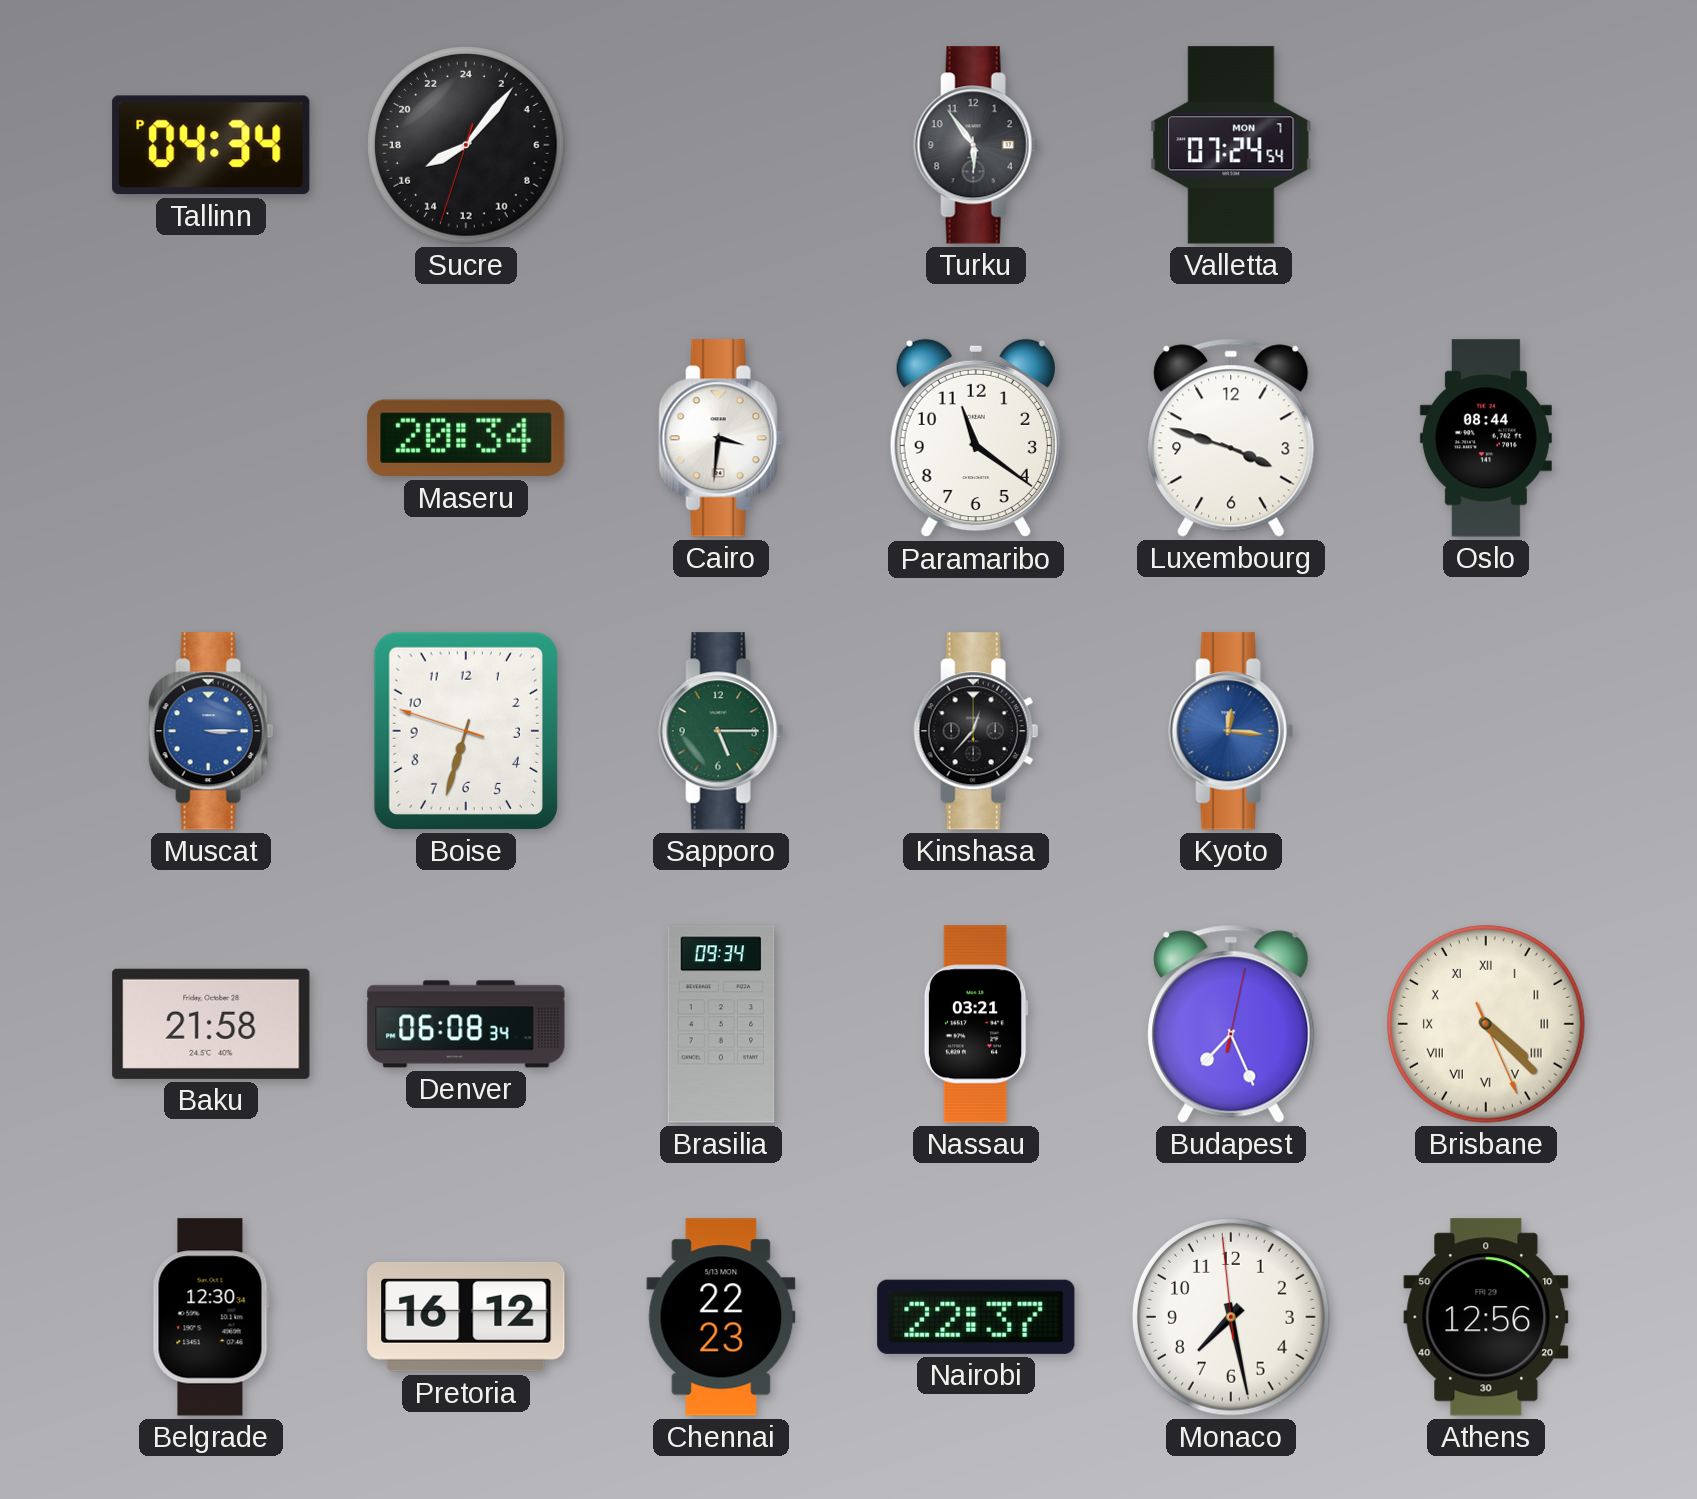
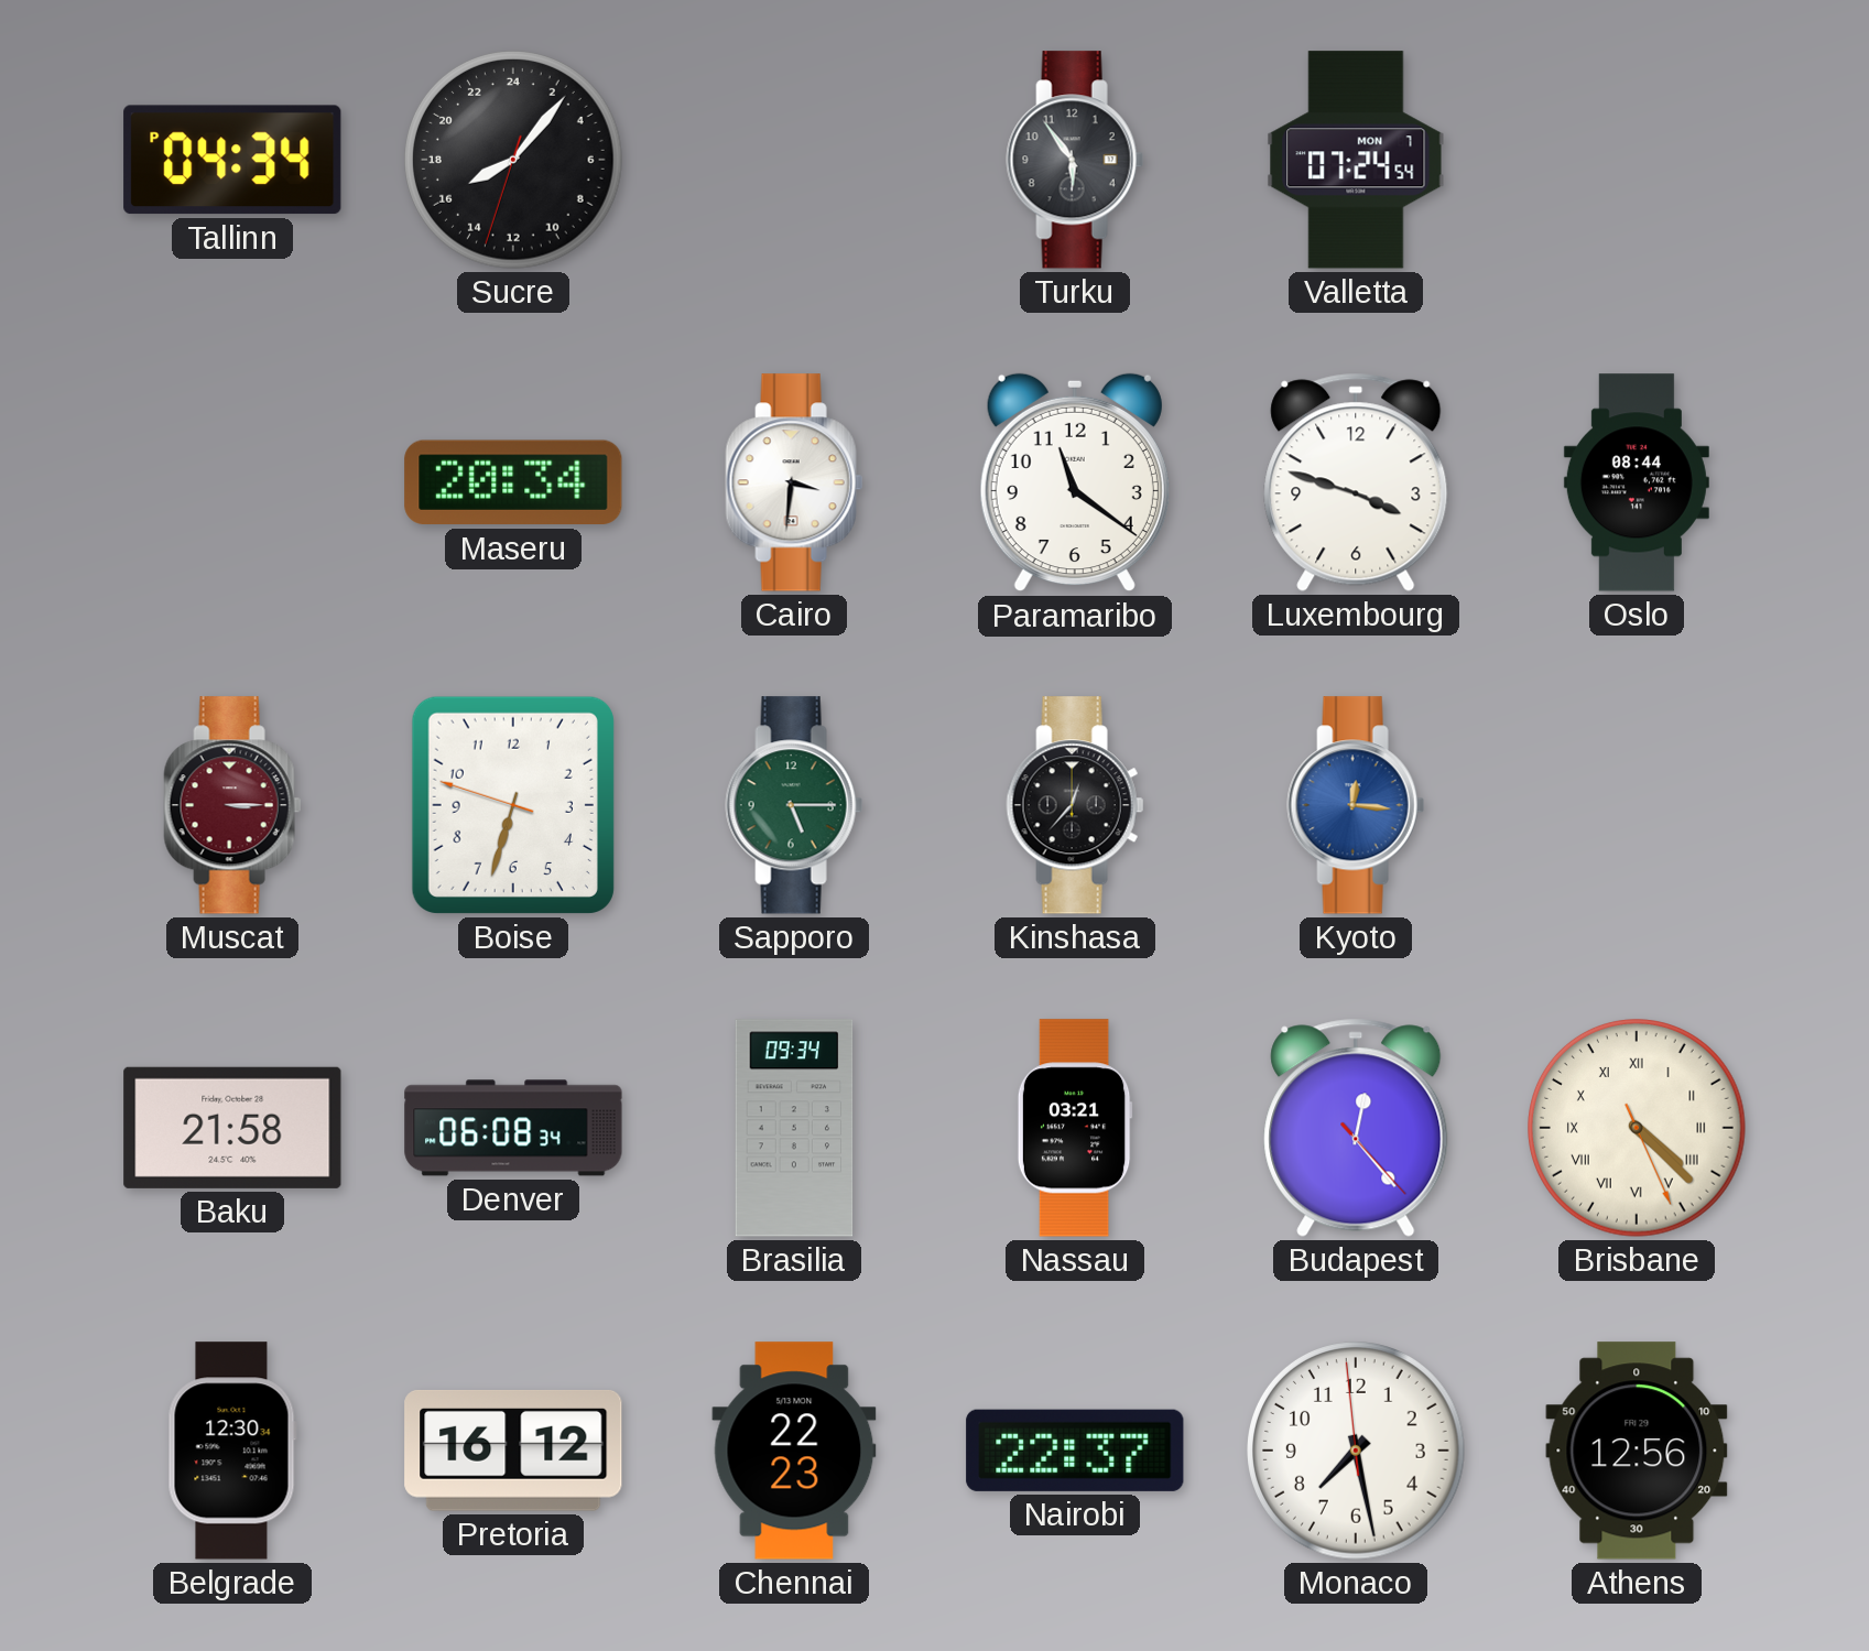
Muscat dial: blue -> burgundy (232, 805)
Budapest: 7:26 -> 12:23 (1356, 1128)
